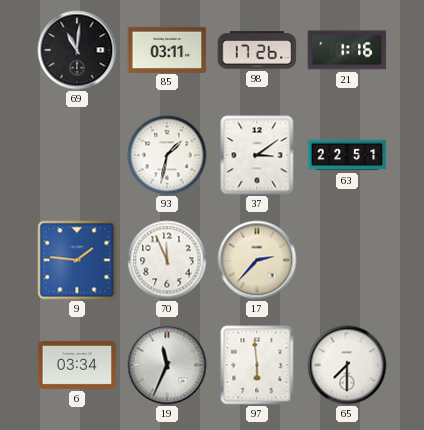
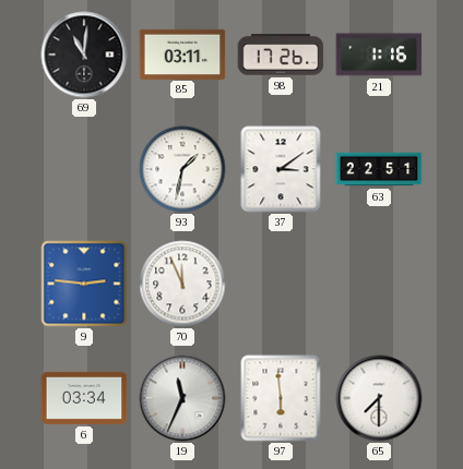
9: 1:46 -> 2:46 (84, 284)
17: 2:37 -> none (257, 260)
